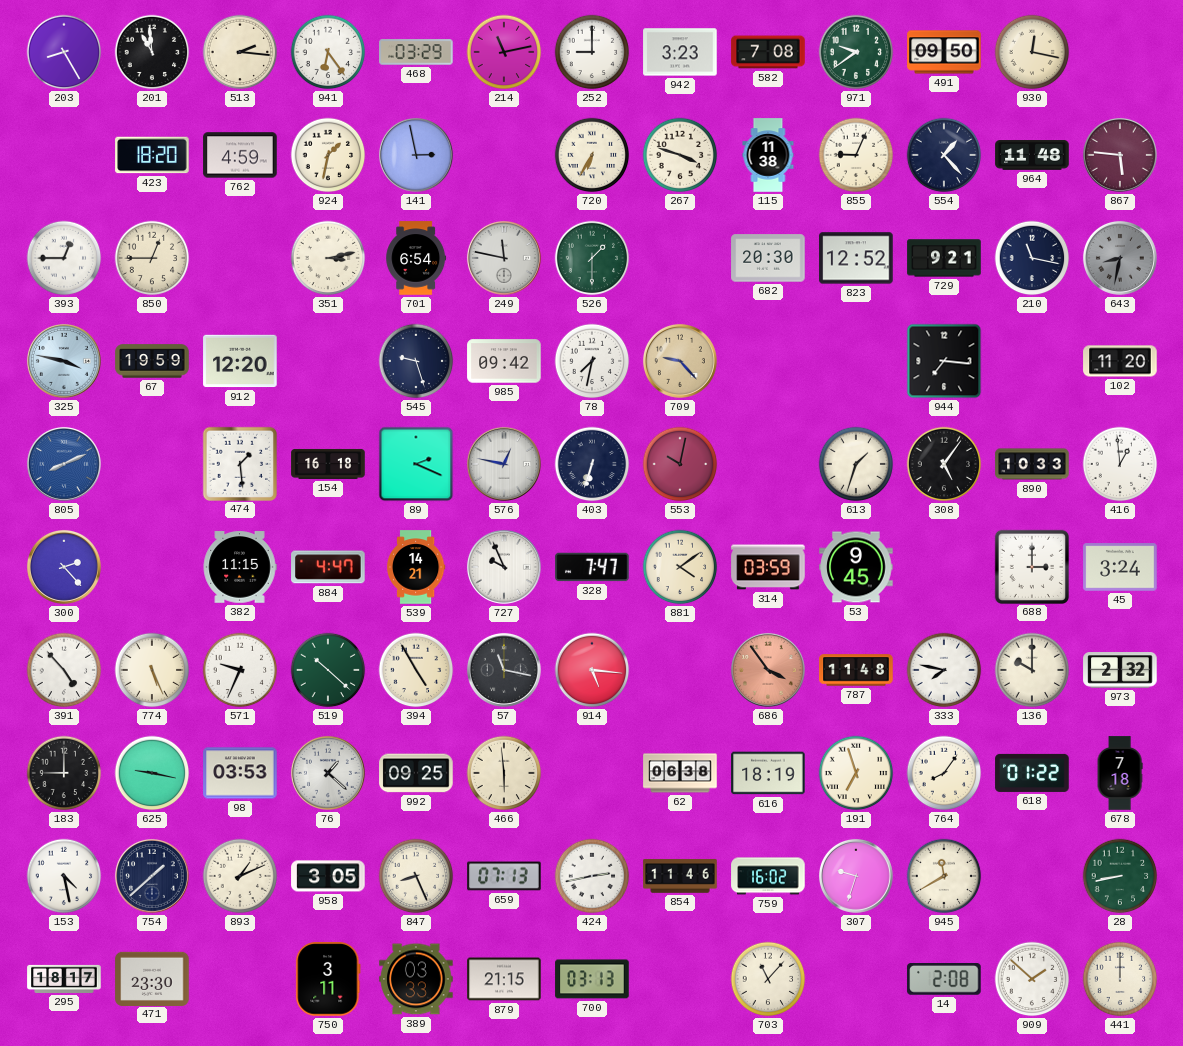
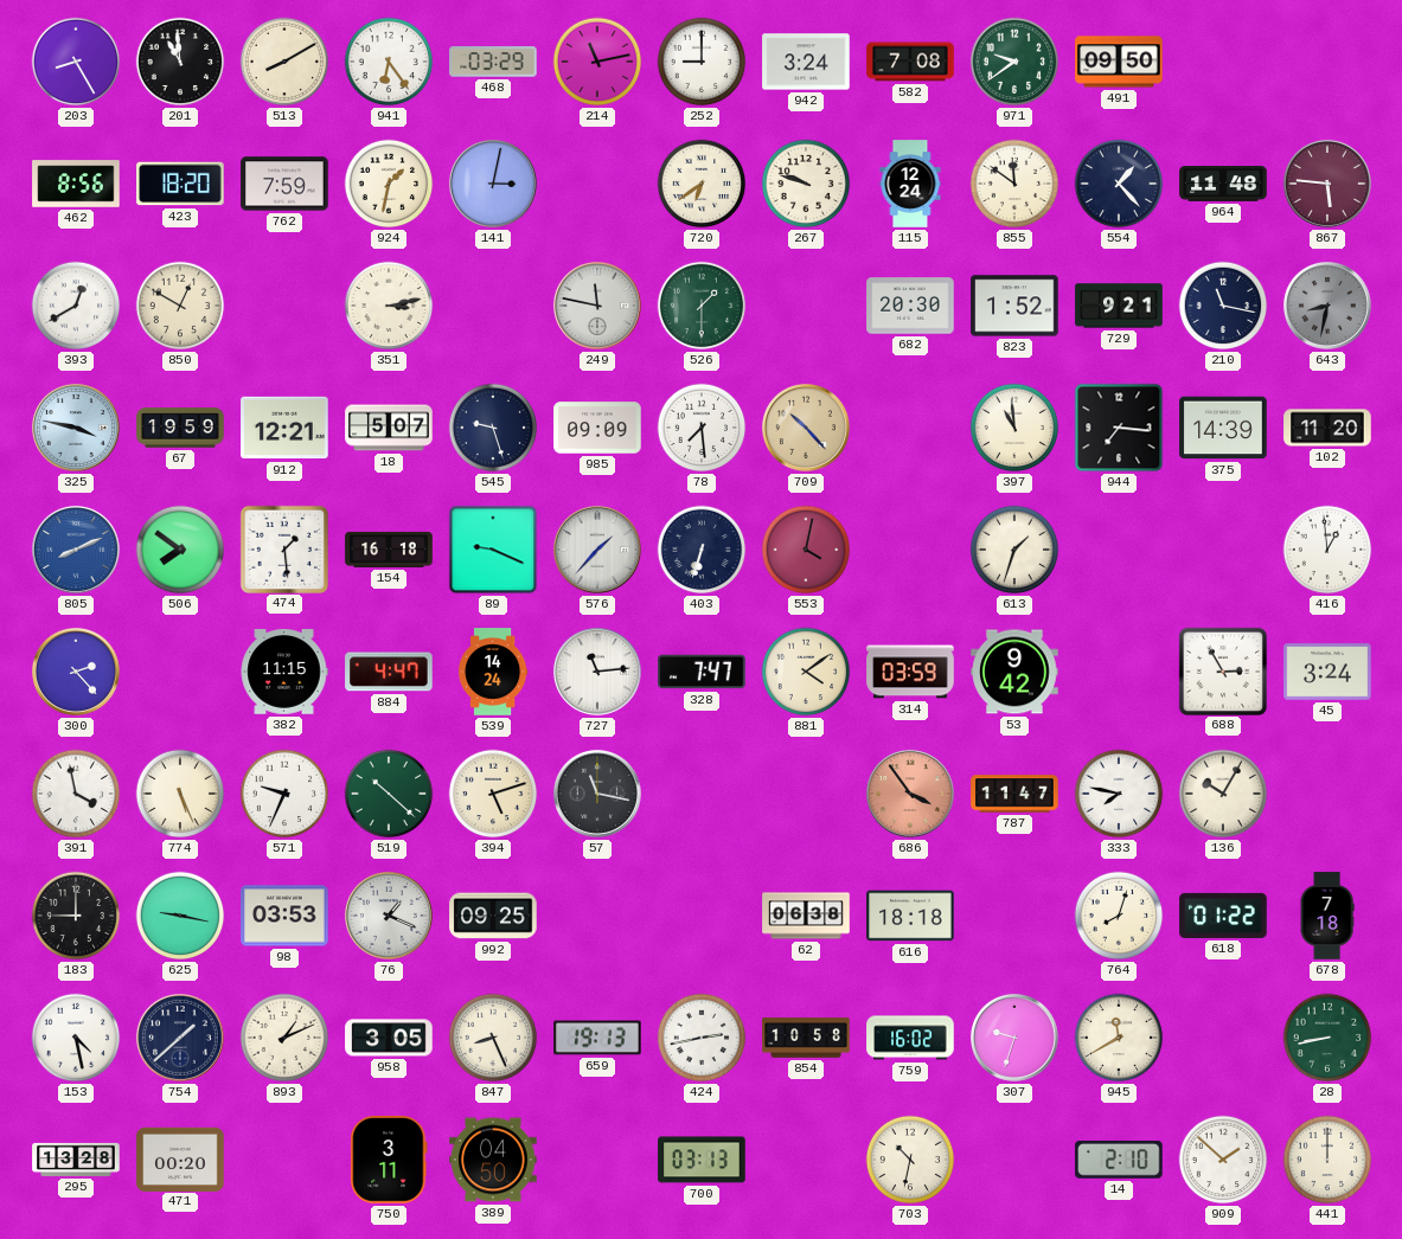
513: 2:16 -> 8:10 (284, 62)
942: 3:23 -> 3:24 (806, 62)
930: 12:17 -> none (1032, 52)
462: none -> 8:56 (76, 184)
762: 4:59 -> 7:59 (284, 184)
141: 2:58 -> 3:02 (493, 184)
720: 6:35 -> 6:39 (702, 184)
267: 3:48 -> 9:48 (806, 184)
115: 11:38 -> 12:24 (910, 184)
855: 9:04 -> 11:51 (1014, 184)
393: 12:45 -> 12:40 (76, 306)
850: 12:45 -> 12:50 (180, 306)
701: 6:54 -> none (416, 258)
823: 12:52 -> 1:52 (1014, 306)
912: 12:20 -> 12:21 (284, 428)
18: none -> 5:07 (389, 428)
985: 09:42 -> 09:09 (597, 428)
78: 7:32 -> 7:29 (702, 428)
709: 9:23 -> 10:23 (806, 428)
397: none -> 10:59 (1014, 428)
375: none -> 14:39 (1223, 428)
506: none -> 7:51 (180, 550)
89: 2:19 -> 9:19 (493, 550)
576: 12:47 -> 1:37 (597, 550)
553: 10:02 -> 4:02 (806, 550)
308: 5:06 -> none (944, 464)
890: 10:33 -> none (1032, 464)
539: 14:21 -> 14:24 (493, 672)
727: 9:56 -> 11:14 (597, 672)
53: 9:45 -> 9:42 (1014, 672)
688: 3:00 -> 2:55 (1222, 670)
391: 4:53 -> 3:58 (76, 794)
394: 4:55 -> 5:12 (493, 794)
914: 5:16 -> none (592, 670)
787: 11:48 -> 11:47 (1014, 794)
136: 10:00 -> 10:05 (1223, 794)
973: 2:32 -> none (1120, 670)
76: 1:22 -> 1:19 (389, 916)
466: 5:59 -> none (504, 773)
616: 18:19 -> 18:18 (910, 916)
191: 6:57 -> none (856, 773)
764: 8:06 -> 8:03 (1119, 916)
659: 07:13 -> 19:13 (597, 1038)
854: 11:46 -> 10:58 (806, 1038)
295: 18:17 -> 13:28 (76, 1160)
471: 23:30 -> 00:20 (180, 1158)
389: 03:33 -> 04:50 (493, 1160)
879: 21:15 -> none (504, 979)
703: 11:07 -> 10:32 (910, 1160)
14: 2:08 -> 2:10 (1119, 1161)
